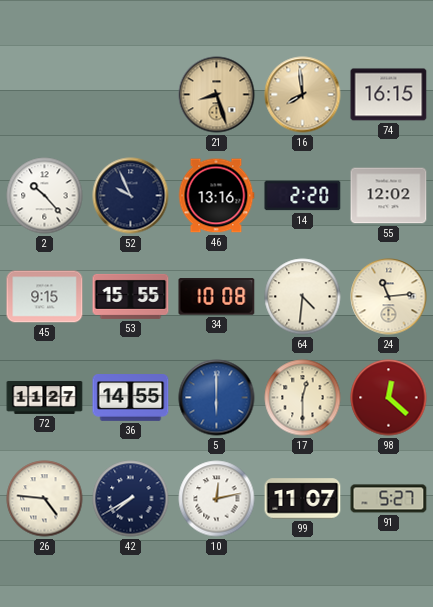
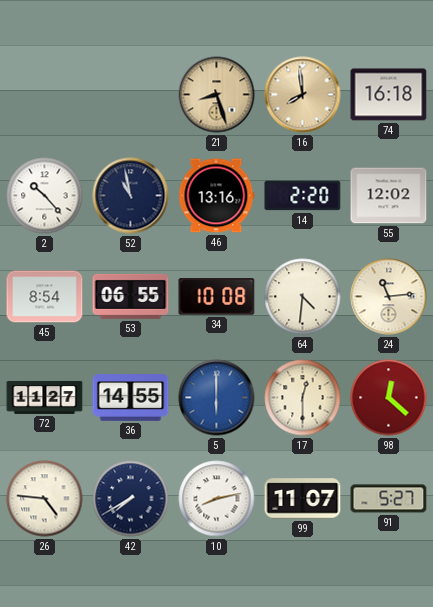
74: 16:15 -> 16:18 (389, 95)
52: 9:56 -> 10:58 (131, 196)
45: 9:15 -> 8:54 (45, 297)
53: 15:55 -> 06:55 (131, 296)
10: 12:13 -> 8:13 (217, 499)
